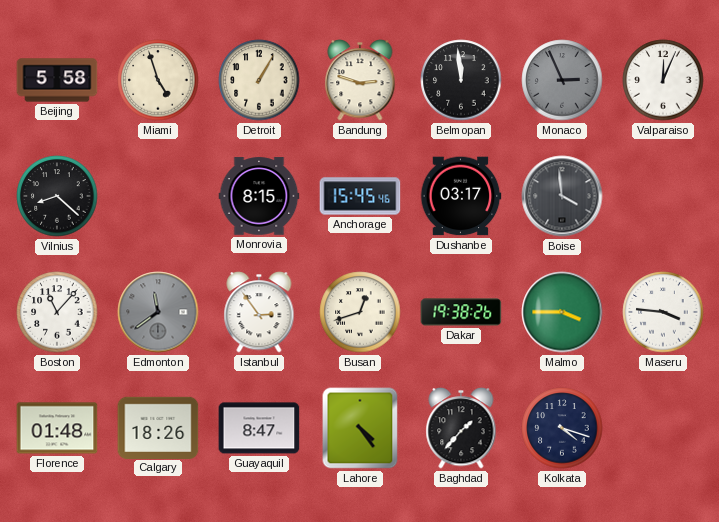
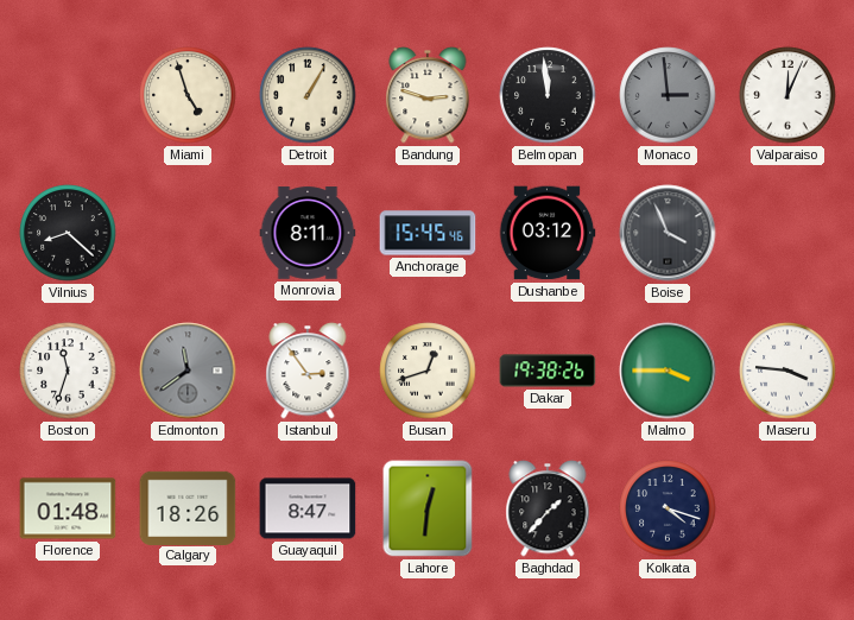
Beijing: 5:58 -> none (57, 80)
Monaco: 2:56 -> 2:59 (668, 95)
Monrovia: 8:15 -> 8:11 (308, 233)
Dushanbe: 03:17 -> 03:12 (548, 233)
Boise: 3:59 -> 3:56 (668, 233)
Boston: 11:07 -> 11:33 (68, 371)
Lahore: 4:24 -> 12:31 (428, 508)
